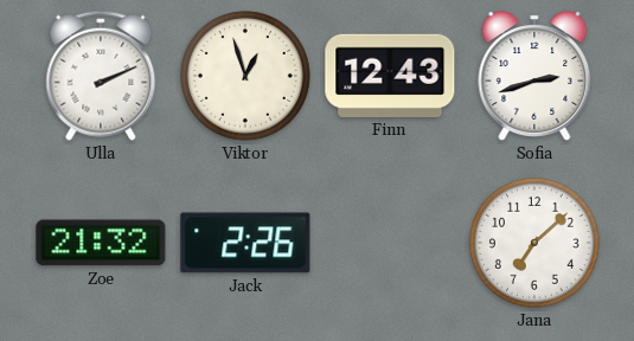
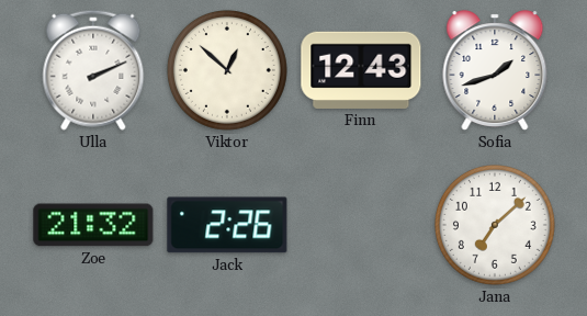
Viktor: 12:57 -> 12:52 (227, 70)
Sofia: 2:42 -> 1:42 (495, 70)
